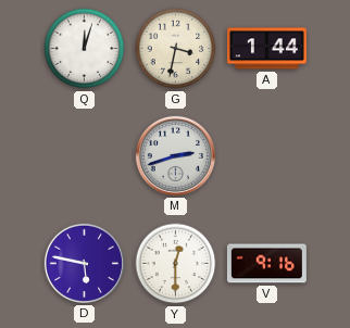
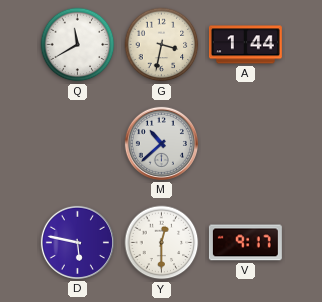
Q: 12:03 -> 11:40 (78, 45)
M: 2:42 -> 10:38 (161, 143)
V: 9:16 -> 9:17 (245, 243)
